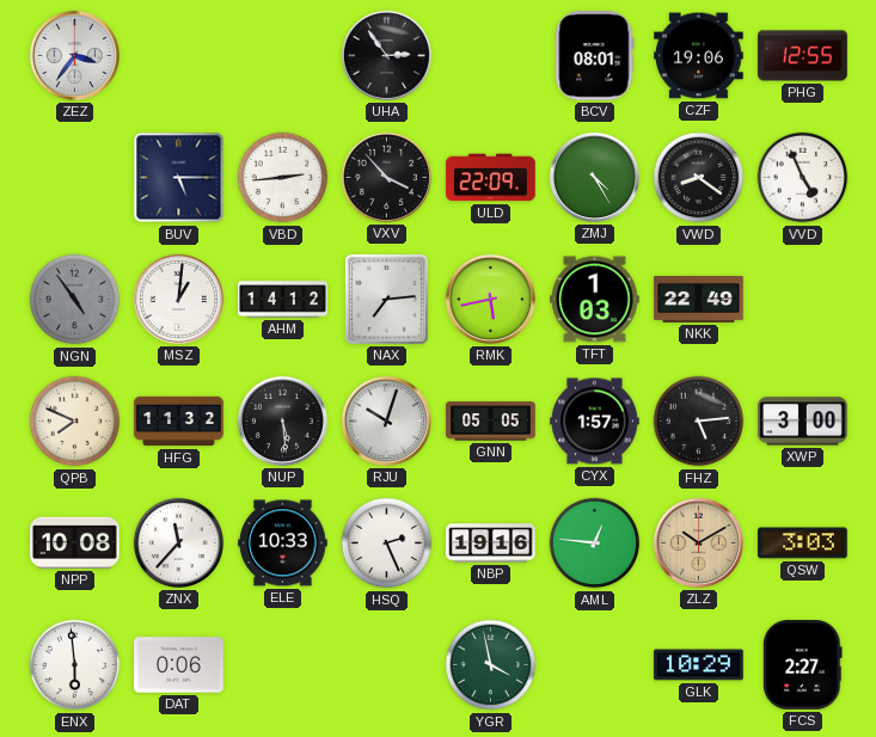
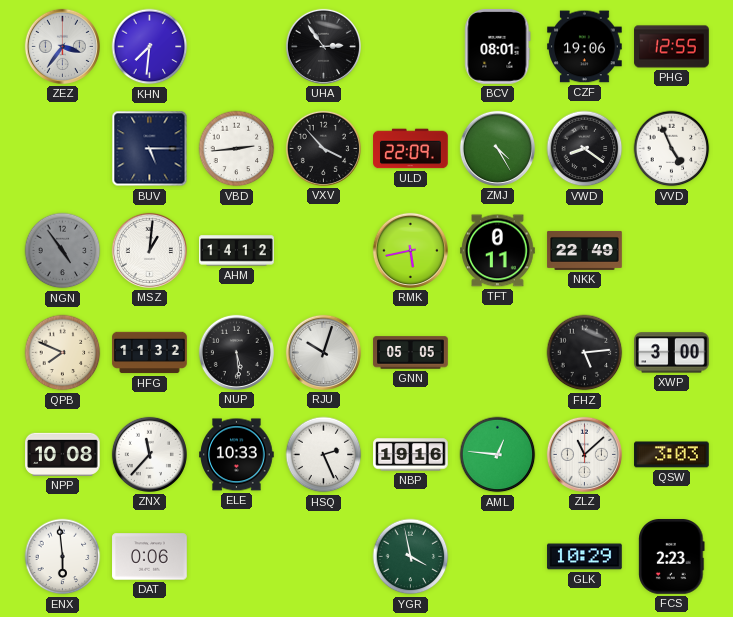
KHN: none -> 7:31 (150, 47)
NAX: 7:14 -> none (387, 300)
TFT: 1:03 -> 0:11 (498, 251)
CYX: 1:57 -> none (595, 422)
ZLZ: 10:10 -> 11:08 (584, 454)
ZLZ dial: champagne -> white (584, 454)
FCS: 2:27 -> 2:23 (672, 557)
